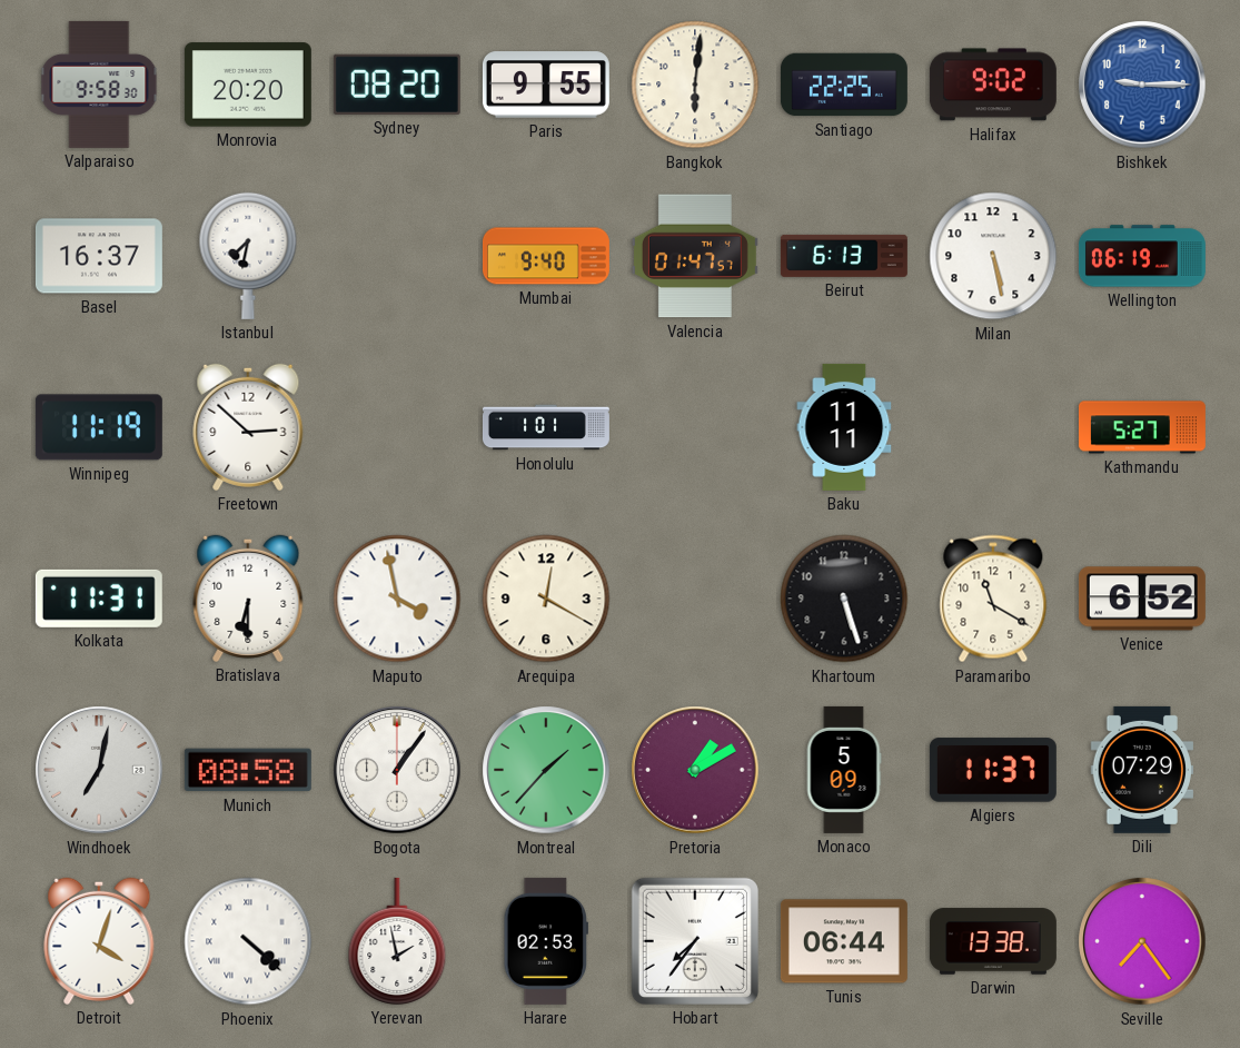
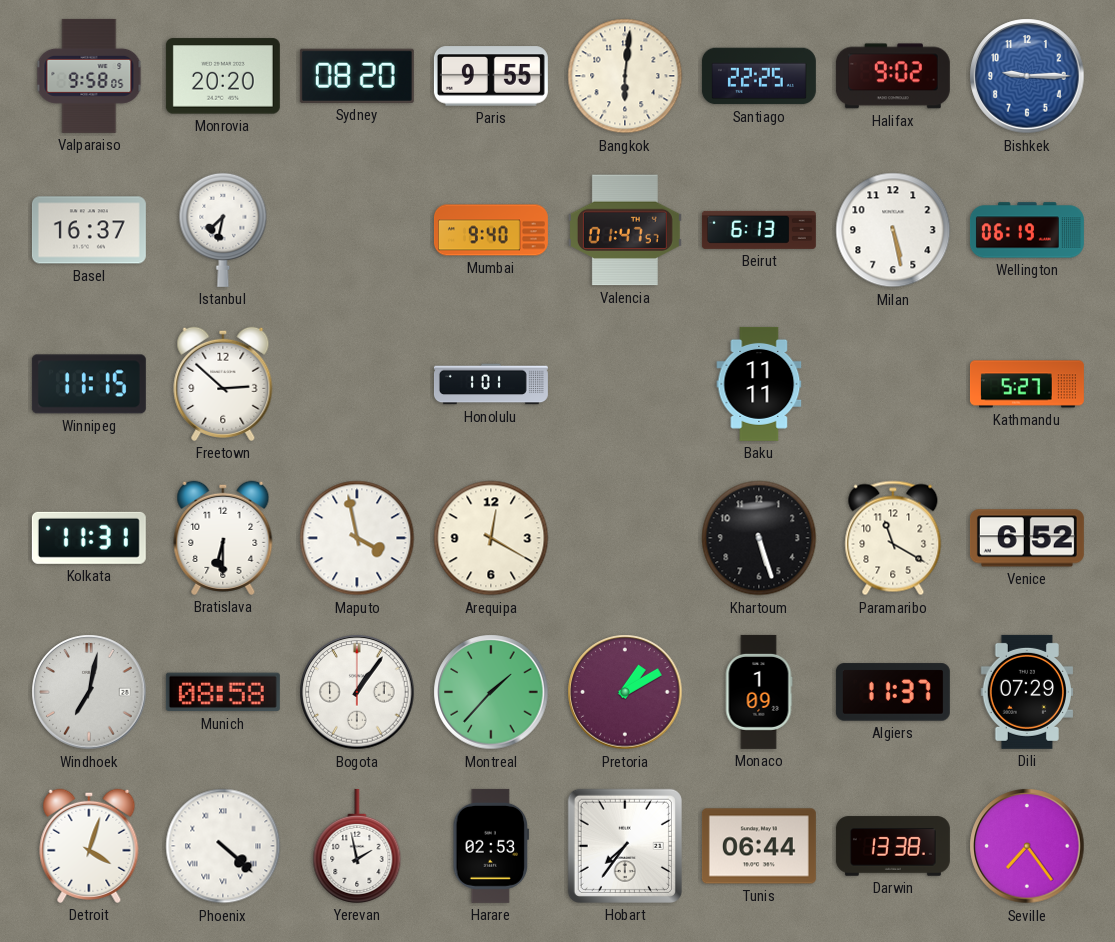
Valparaiso: 9:58:30 -> 9:58:05 (89, 76)
Winnipeg: 11:19 -> 11:15 (89, 384)
Monaco: 5:09 -> 1:09 (759, 692)
